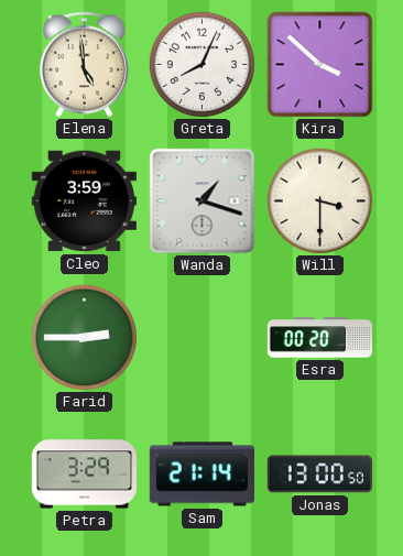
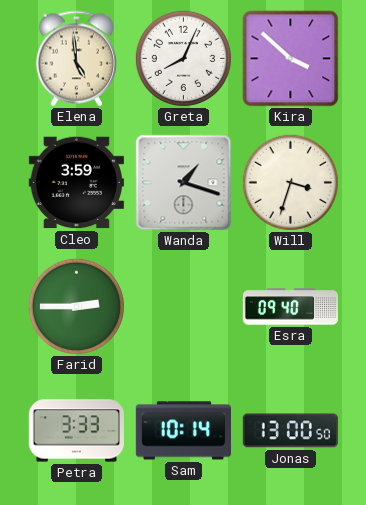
Will: 3:30 -> 3:33 (290, 182)
Esra: 00:20 -> 09:40 (290, 307)
Petra: 3:29 -> 3:33 (76, 431)
Sam: 21:14 -> 10:14 (183, 431)
